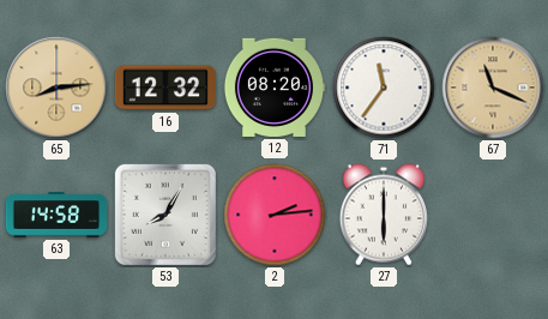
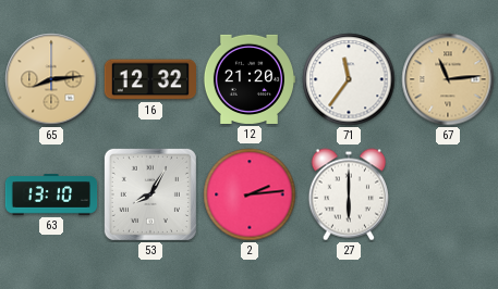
12: 08:20 -> 21:20 (248, 79)
67: 11:19 -> 11:14 (448, 79)
63: 14:58 -> 13:10 (51, 194)
